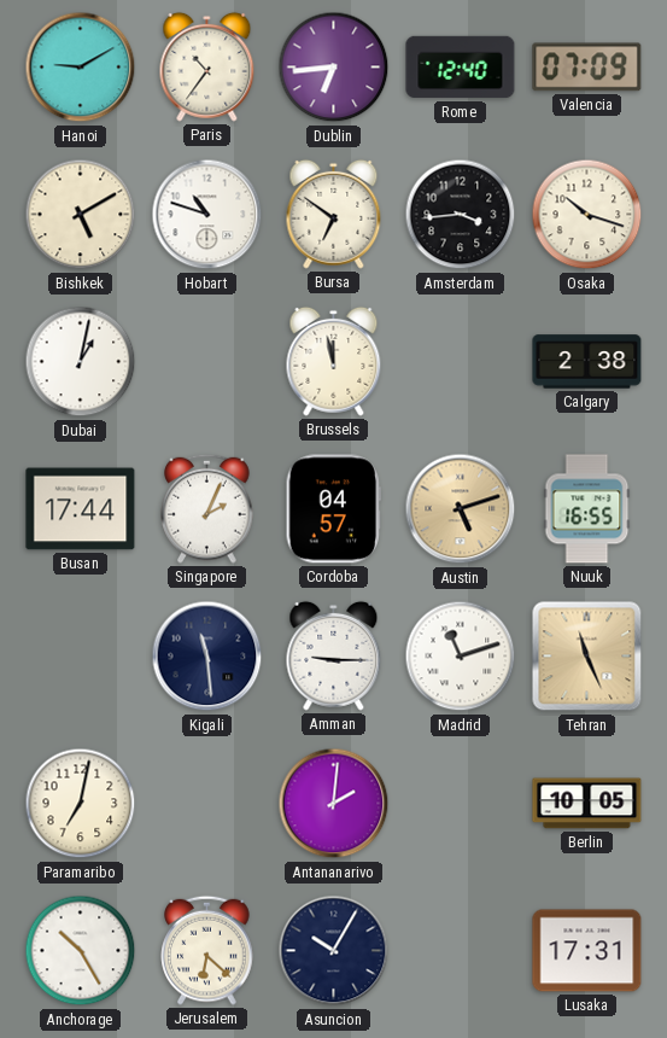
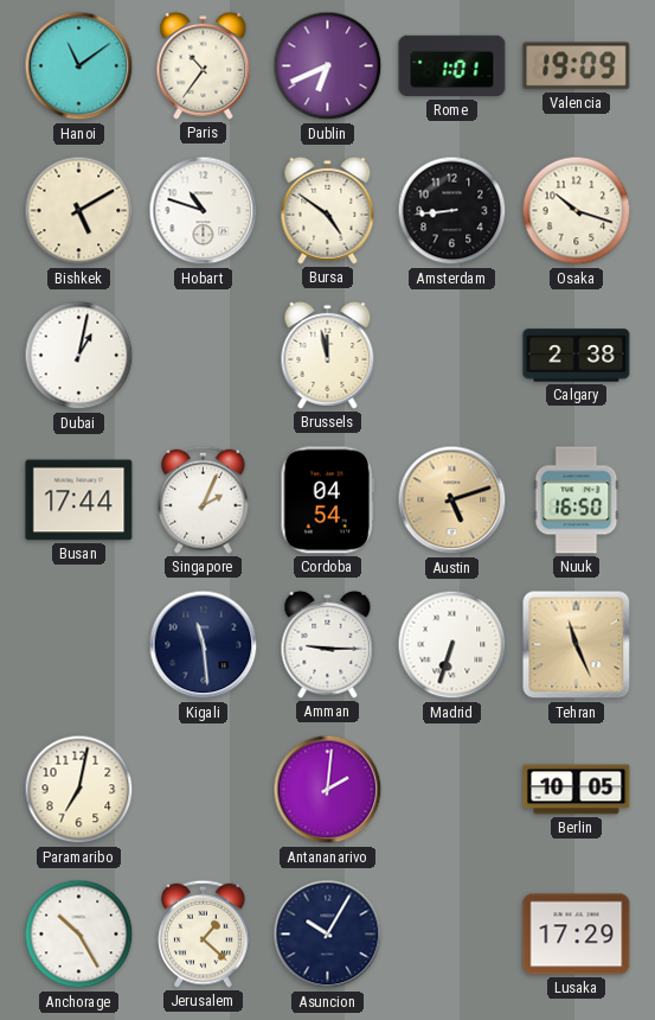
Hanoi: 9:10 -> 11:09 (79, 66)
Dublin: 6:44 -> 6:41 (328, 66)
Rome: 12:40 -> 1:01 (452, 66)
Valencia: 07:09 -> 19:09 (577, 66)
Bursa: 6:51 -> 4:51 (328, 210)
Amsterdam: 3:44 -> 8:44 (452, 211)
Cordoba: 04:57 -> 04:54 (327, 501)
Nuuk: 16:55 -> 16:50 (577, 501)
Madrid: 11:12 -> 6:33 (452, 645)
Jerusalem: 6:22 -> 1:22 (204, 933)
Lusaka: 17:31 -> 17:29 (577, 935)
